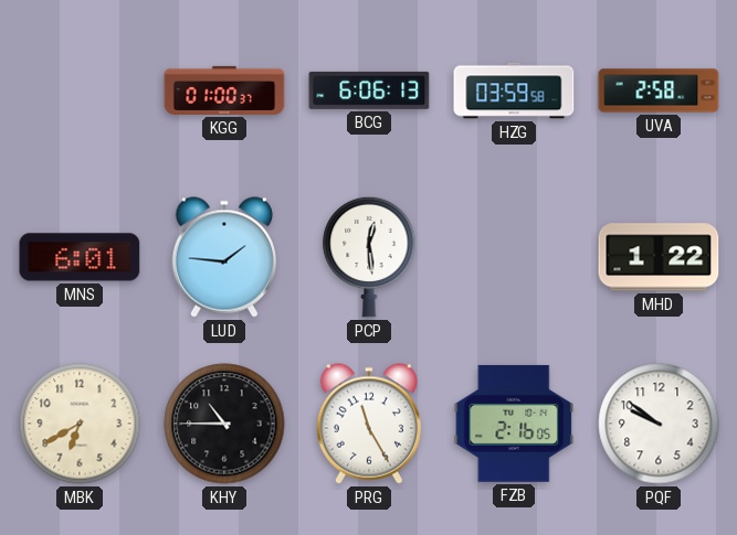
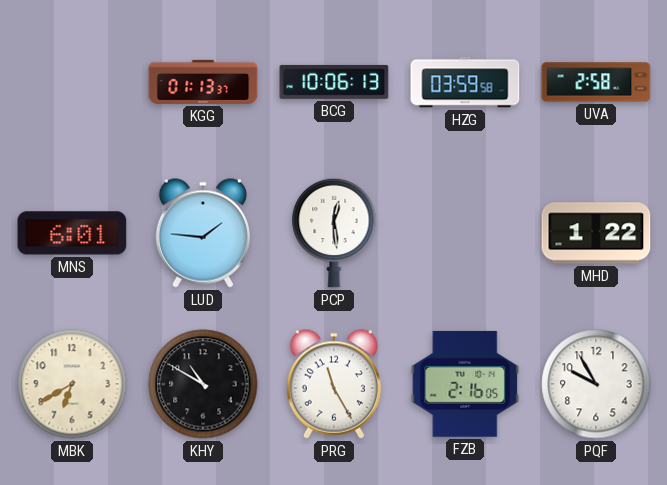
KGG: 01:00 -> 01:13 (203, 82)
BCG: 6:06 -> 10:06 (334, 82)
KHY: 10:45 -> 10:50 (203, 384)
PQF: 9:51 -> 9:55 (596, 384)
